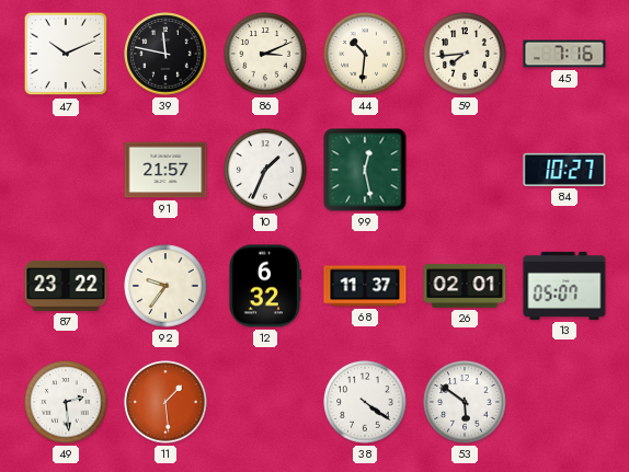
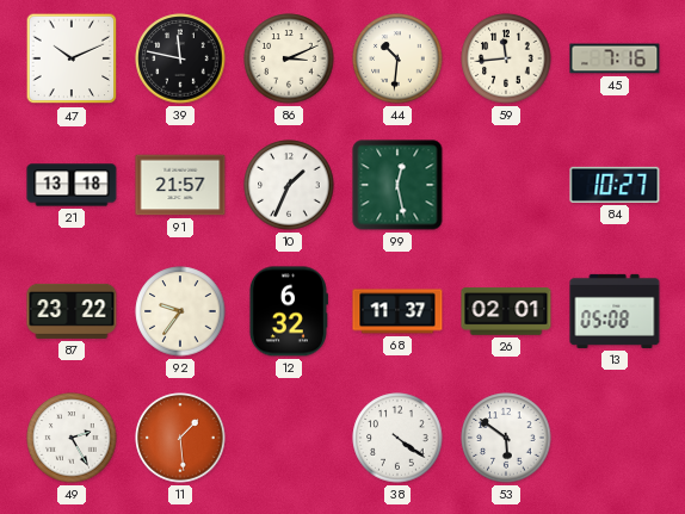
59: 7:44 -> 11:44 (506, 58)
21: none -> 13:18 (72, 185)
13: 05:07 -> 05:08 (615, 311)
49: 2:29 -> 2:25 (72, 438)
